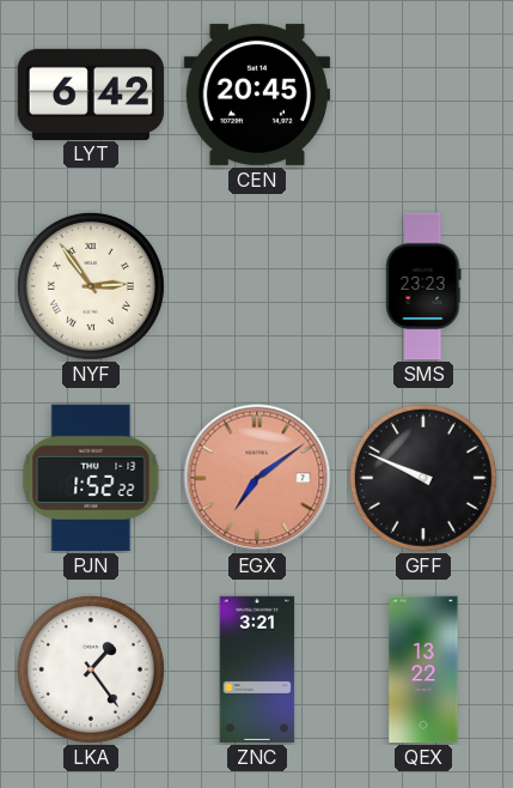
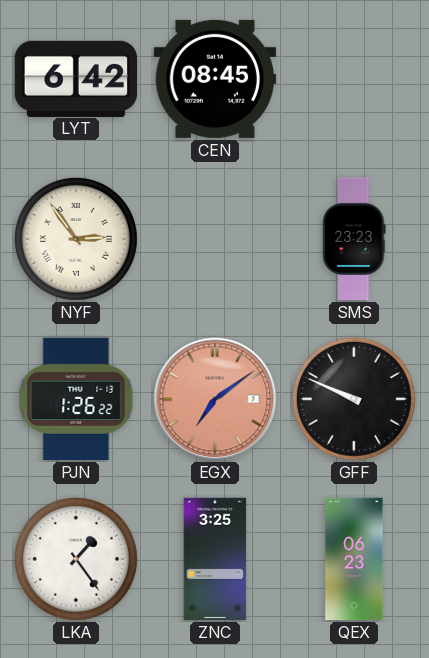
CEN: 20:45 -> 08:45 (215, 79)
PJN: 1:52 -> 1:26 (76, 399)
ZNC: 3:21 -> 3:25 (215, 559)
QEX: 13:22 -> 06:23 (354, 559)
